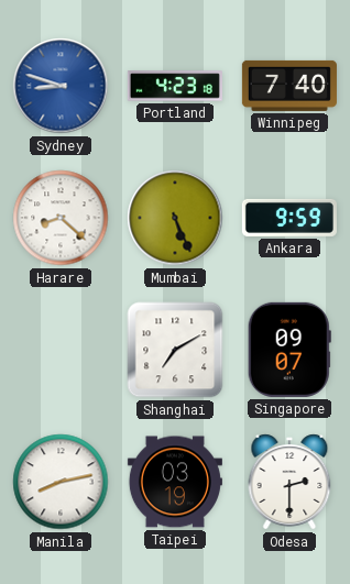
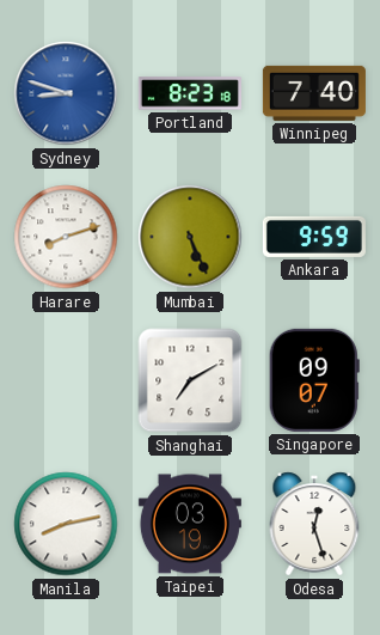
Portland: 4:23 -> 8:23 (190, 93)
Harare: 8:22 -> 8:12 (66, 237)
Odesa: 2:30 -> 12:27 (314, 524)
